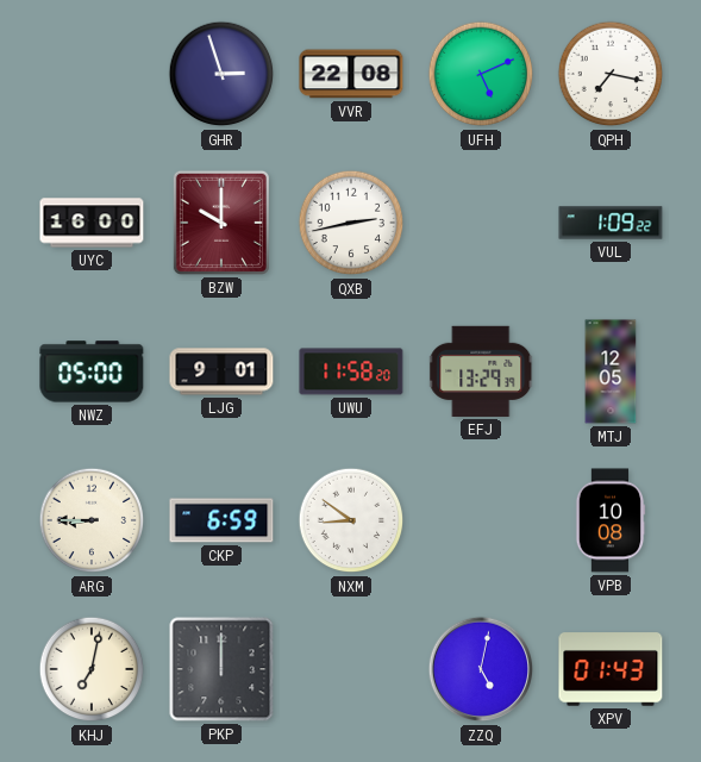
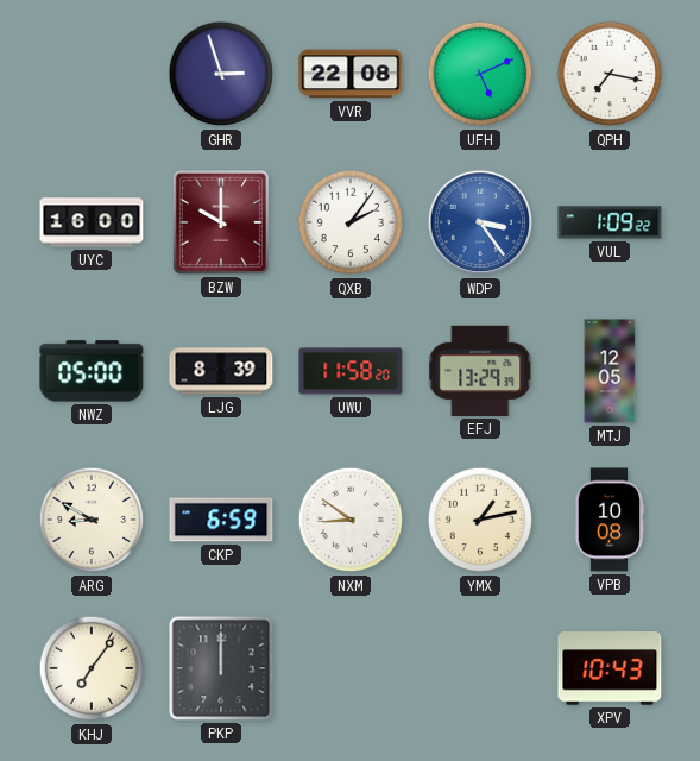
QXB: 2:43 -> 2:06 (351, 222)
WDP: none -> 3:24 (480, 222)
LJG: 9:01 -> 8:39 (221, 371)
ARG: 8:45 -> 8:50 (92, 520)
YMX: none -> 1:13 (480, 520)
KHJ: 7:02 -> 7:06 (92, 668)
ZZQ: 5:02 -> none (481, 669)
XPV: 01:43 -> 10:43 (610, 668)
